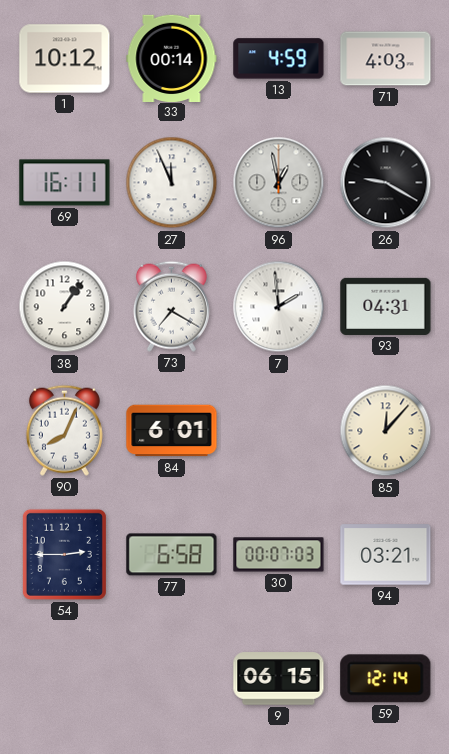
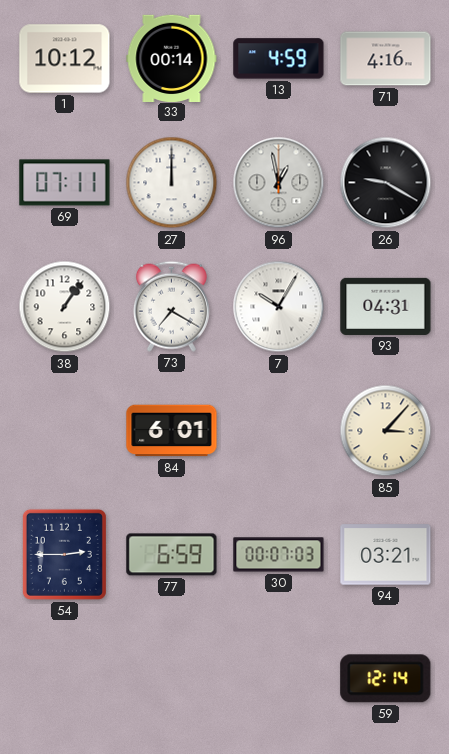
71: 4:03 -> 4:16 (386, 59)
69: 16:11 -> 07:11 (65, 183)
27: 11:56 -> 12:00 (172, 183)
7: 1:59 -> 10:05 (279, 307)
90: 8:04 -> none (64, 430)
85: 12:07 -> 3:07 (386, 431)
77: 6:58 -> 6:59 (172, 555)
9: 06:15 -> none (279, 679)
